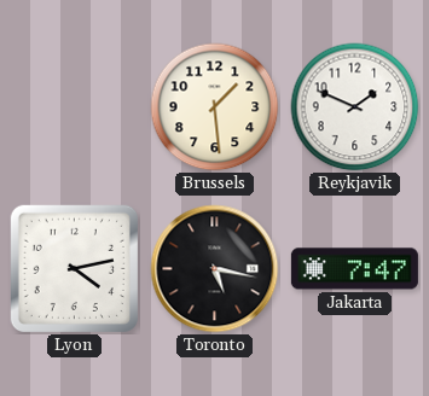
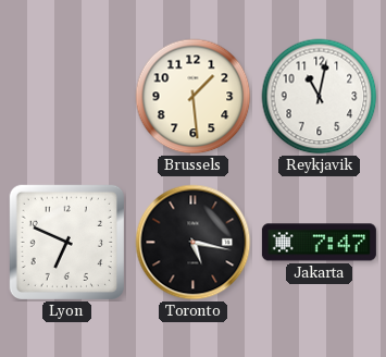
Reykjavik: 1:49 -> 11:02 (320, 97)
Lyon: 4:13 -> 6:49 (66, 242)
